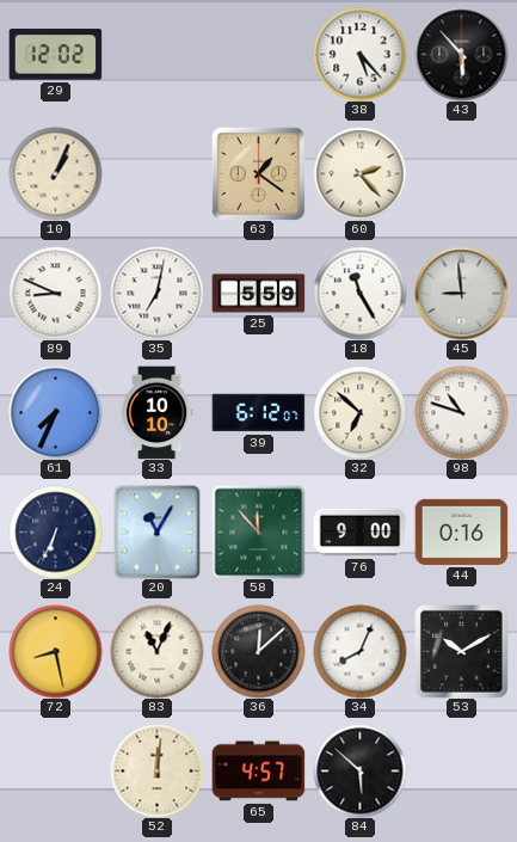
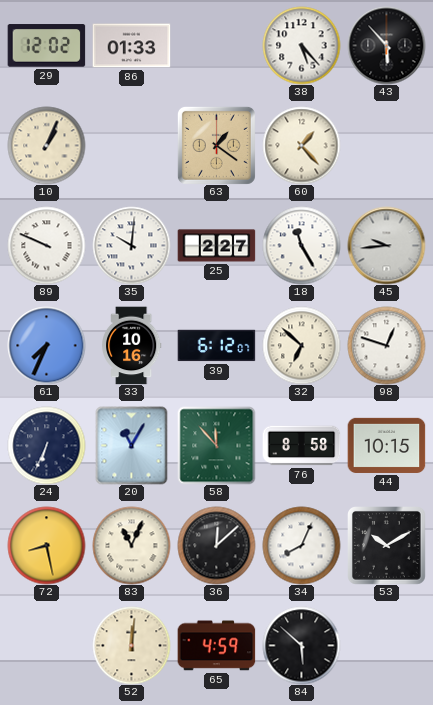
86: none -> 01:33 (131, 46)
60: 2:23 -> 1:23 (301, 145)
89: 8:49 -> 9:49 (46, 245)
35: 7:02 -> 10:01 (131, 245)
25: 5:59 -> 2:27 (216, 246)
45: 8:59 -> 9:44 (386, 245)
33: 10:10 -> 10:16 (131, 345)
98: 10:48 -> 12:48 (386, 345)
76: 9:00 -> 8:58 (301, 446)
44: 0:16 -> 10:15 (386, 445)
65: 4:57 -> 4:59 (216, 646)
